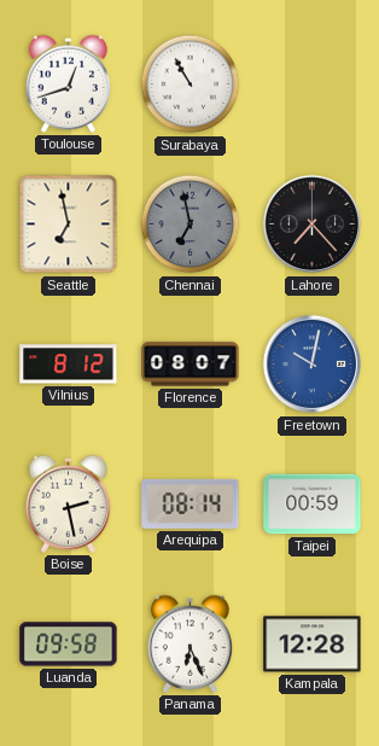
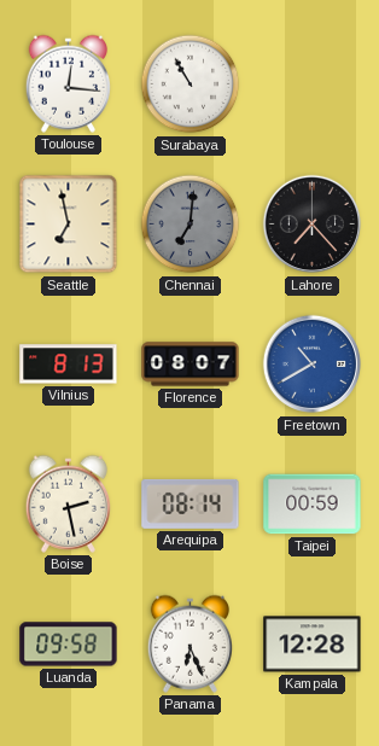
Toulouse: 12:42 -> 12:16 (68, 83)
Chennai: 6:58 -> 7:01 (191, 225)
Vilnius: 8:12 -> 8:13 (69, 365)
Freetown: 10:02 -> 10:40 (313, 365)
